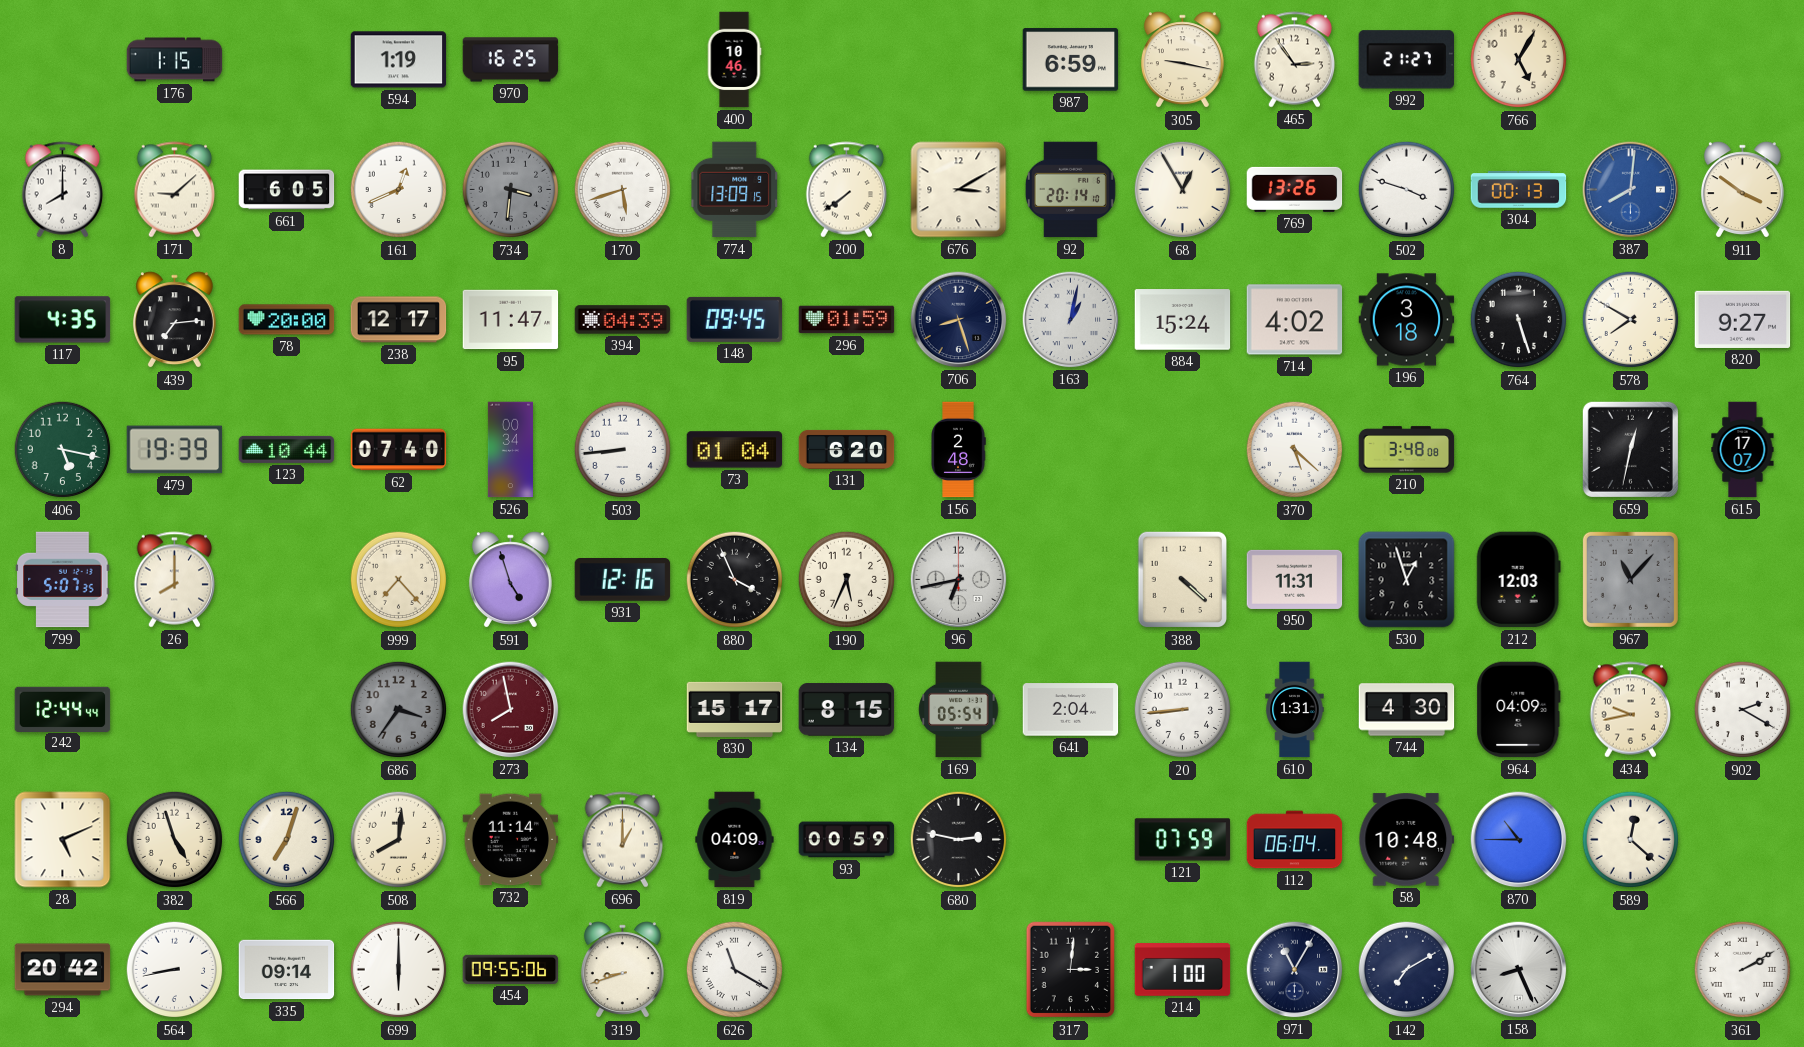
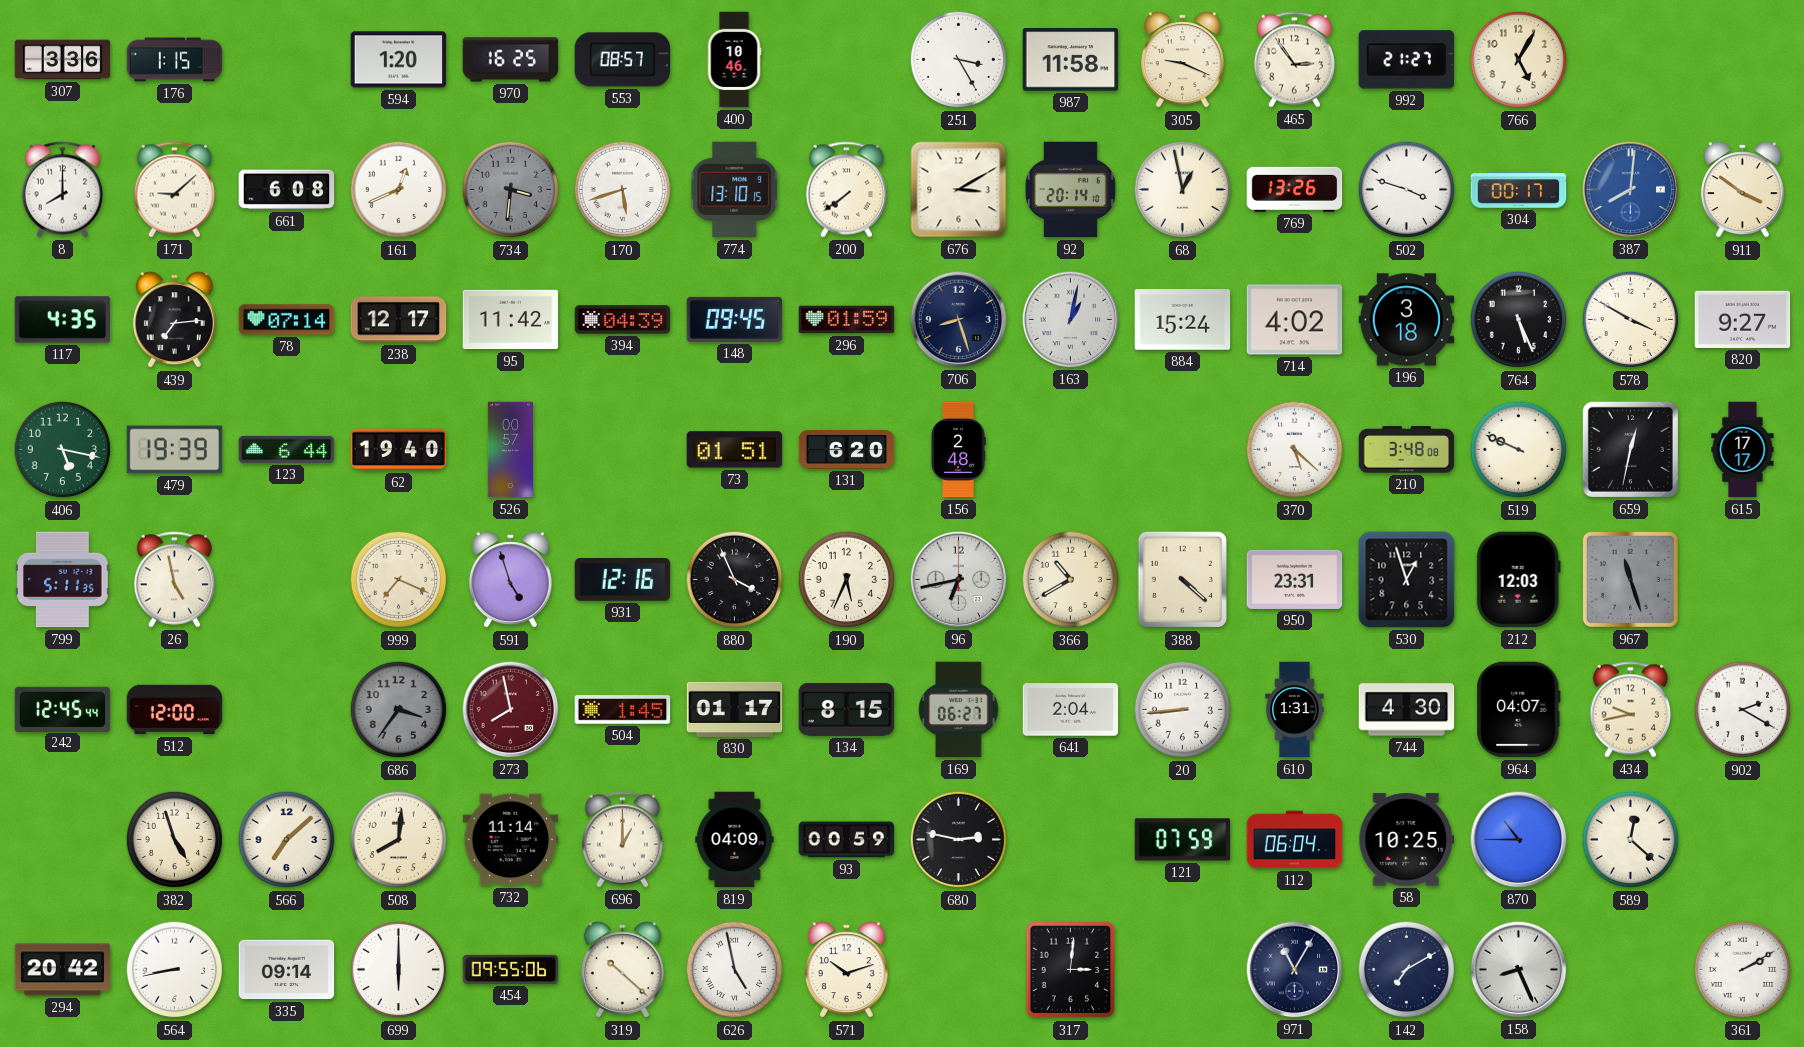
307: none -> 3:36 (63, 60)
594: 1:19 -> 1:20 (399, 60)
553: none -> 08:57 (623, 60)
251: none -> 3:25 (959, 60)
987: 6:59 -> 11:58 (1071, 60)
305: 9:17 -> 9:19 (1182, 60)
661: 6:05 -> 6:08 (287, 190)
774: 13:09 -> 13:10 (735, 190)
68: 12:55 -> 12:58 (1183, 190)
304: 00:13 -> 00:17 (1519, 190)
78: 20:00 -> 07:14 (287, 320)
95: 11:47 -> 11:42 (511, 320)
764: 5:27 -> 5:26 (1519, 320)
578: 7:50 -> 3:50 (1631, 320)
123: 10:44 -> 6:44 (287, 449)
62: 07:40 -> 19:40 (399, 450)
526: 00:34 -> 00:57 (510, 450)
503: 8:44 -> none (623, 450)
73: 01:04 -> 01:51 (735, 450)
519: none -> 9:49 (1519, 450)
615: 17:07 -> 17:17 (1743, 450)
799: 5:07 -> 5:11 (63, 580)
26: 8:00 -> 4:58 (175, 580)
999: 7:23 -> 7:19 (399, 580)
366: none -> 10:40 (1071, 580)
950: 11:31 -> 23:31 (1295, 579)
967: 11:07 -> 11:27 (1630, 579)
242: 12:44 -> 12:45 (63, 709)
512: none -> 12:00 (175, 710)
504: none -> 1:45 (623, 710)
830: 15:17 -> 01:17 (735, 709)
169: 05:54 -> 06:27 (959, 710)
964: 04:09 -> 04:07 (1519, 710)
28: 5:11 -> none (63, 840)
566: 7:03 -> 7:08 (287, 840)
58: 10:48 -> 10:25 (1407, 840)
319: 8:42 -> 10:22 (622, 970)
626: 11:20 -> 4:58 (735, 970)
571: none -> 10:12 (846, 970)
214: 1:00 -> none (1183, 970)
